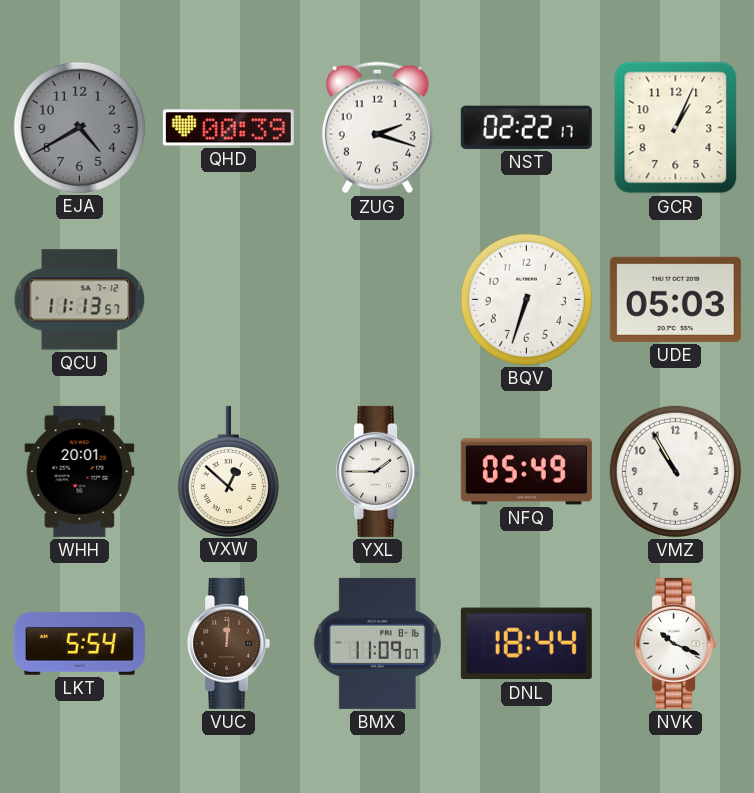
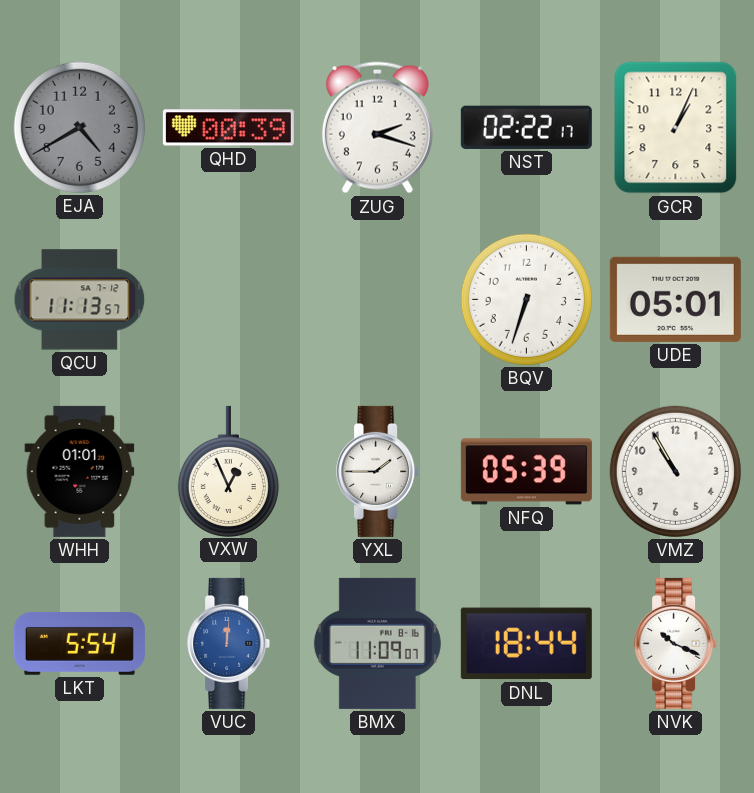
UDE: 05:03 -> 05:01 (675, 299)
WHH: 20:01 -> 01:01 (80, 471)
VXW: 12:52 -> 12:56 (228, 471)
NFQ: 05:49 -> 05:39 (526, 472)
VUC dial: brown -> blue (229, 643)
